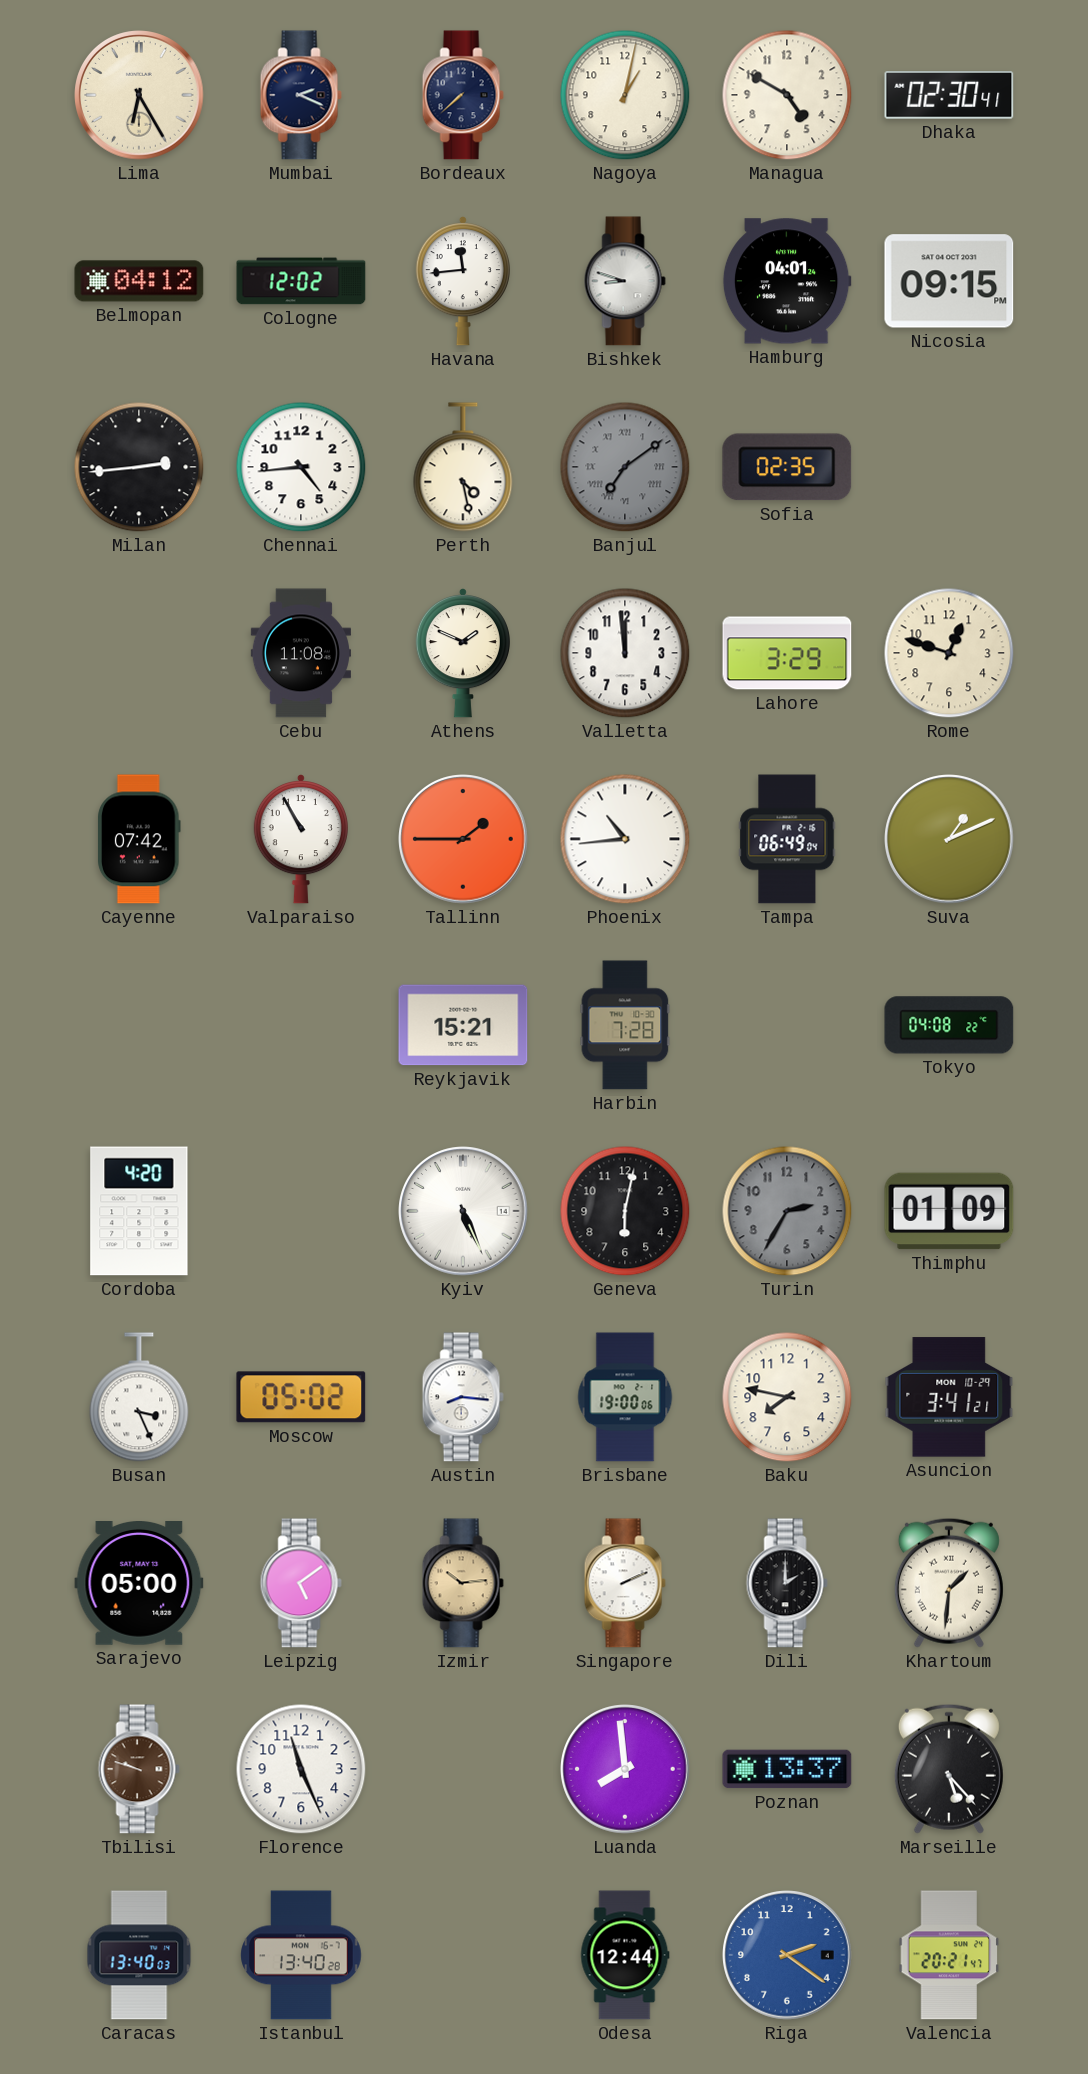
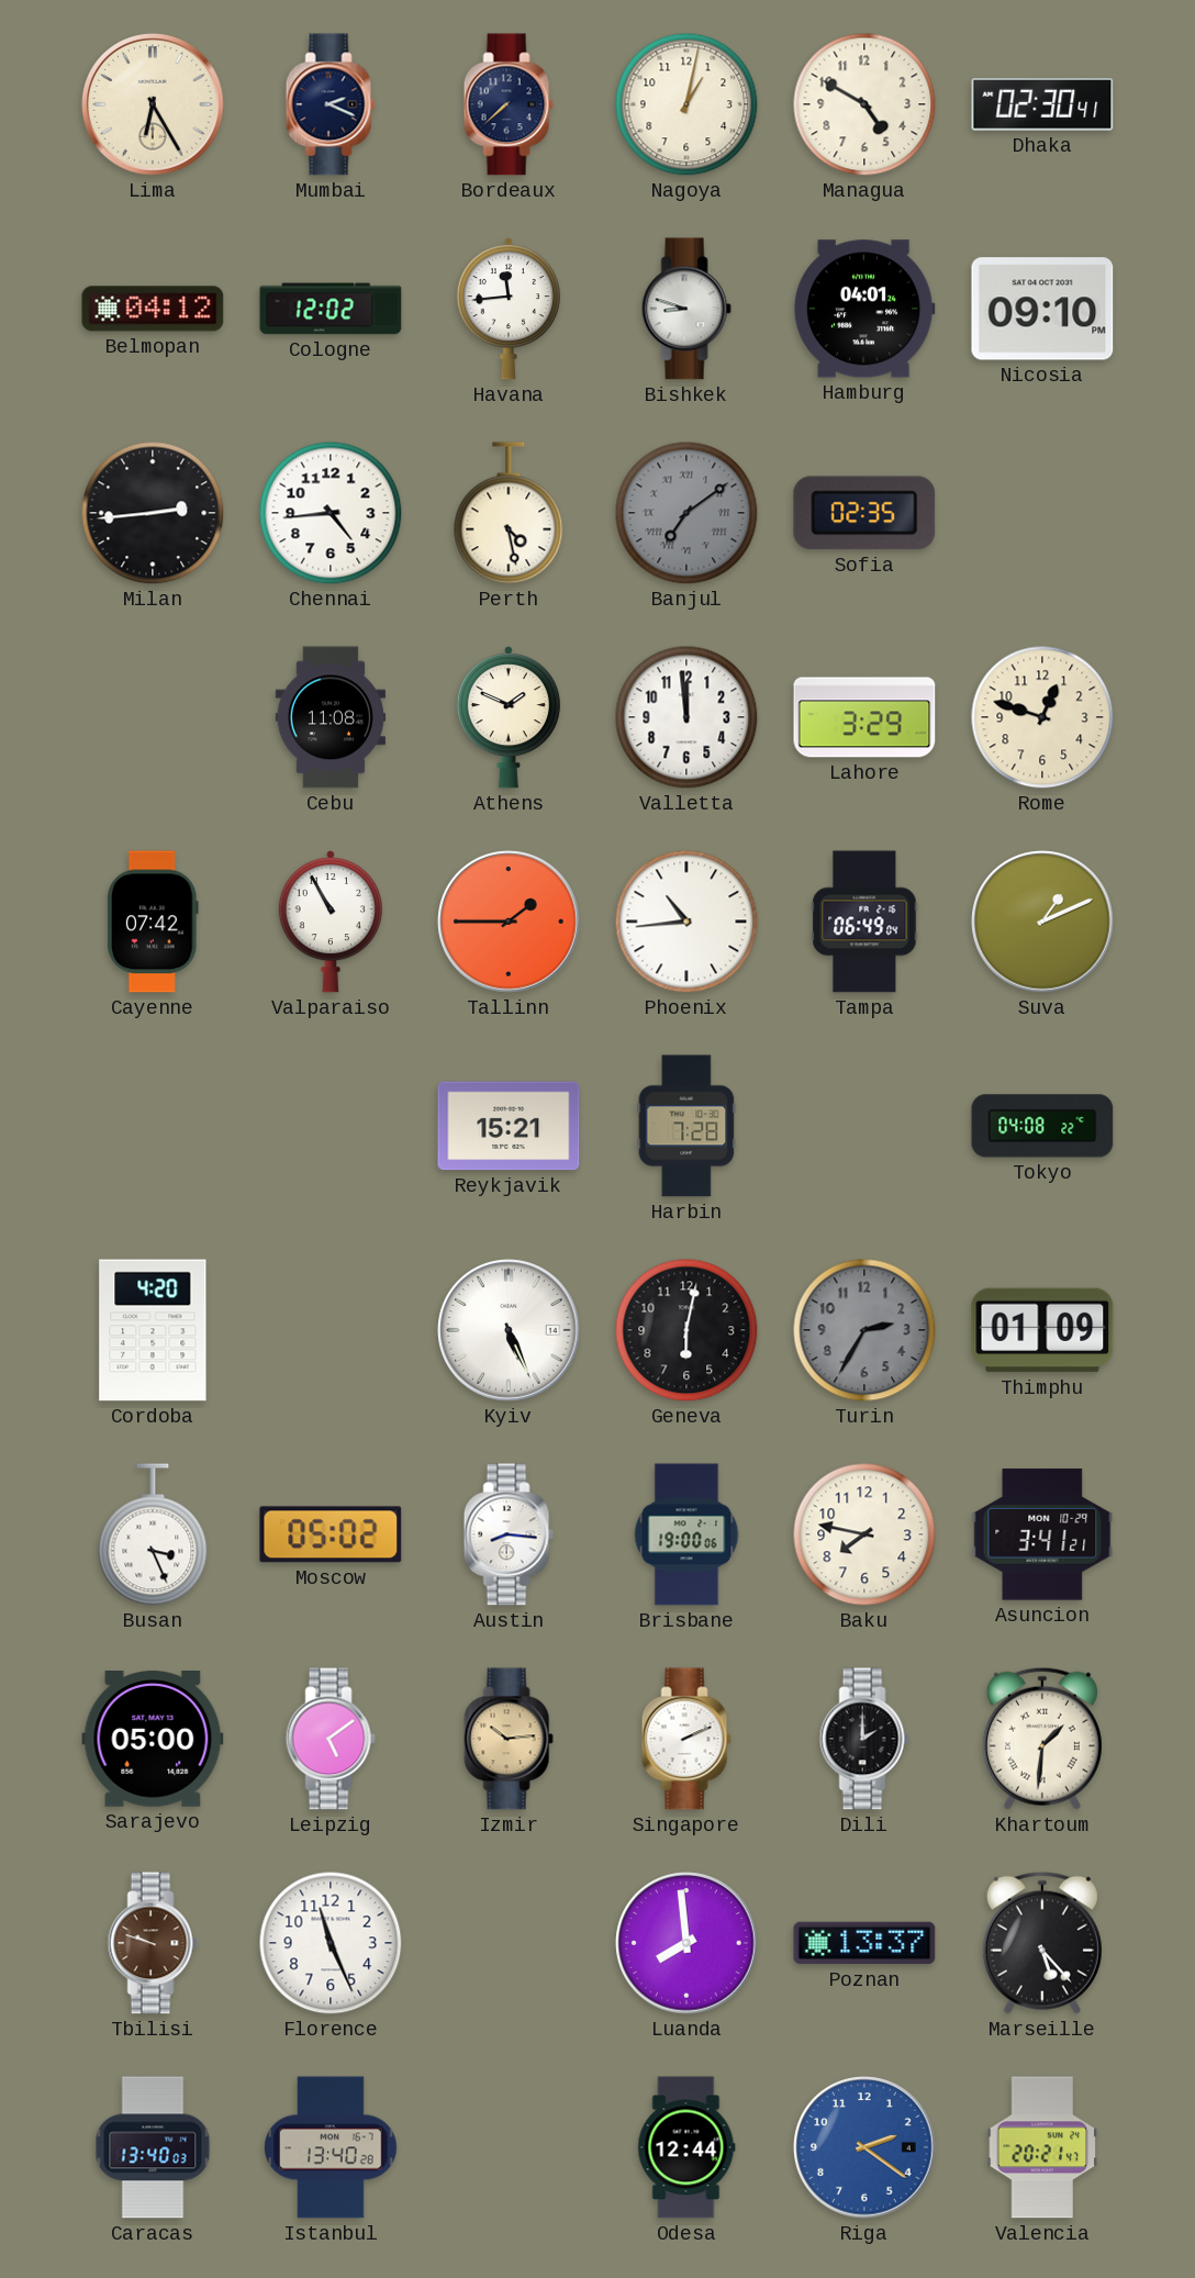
Nicosia: 09:15 -> 09:10 (1042, 309)
